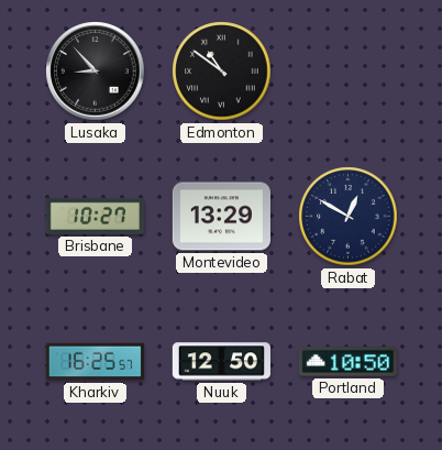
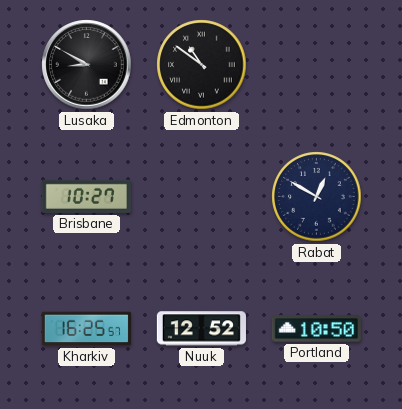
Lusaka: 8:53 -> 8:50 (87, 65)
Montevideo: 13:29 -> none (221, 217)
Nuuk: 12:50 -> 12:52 (201, 329)
